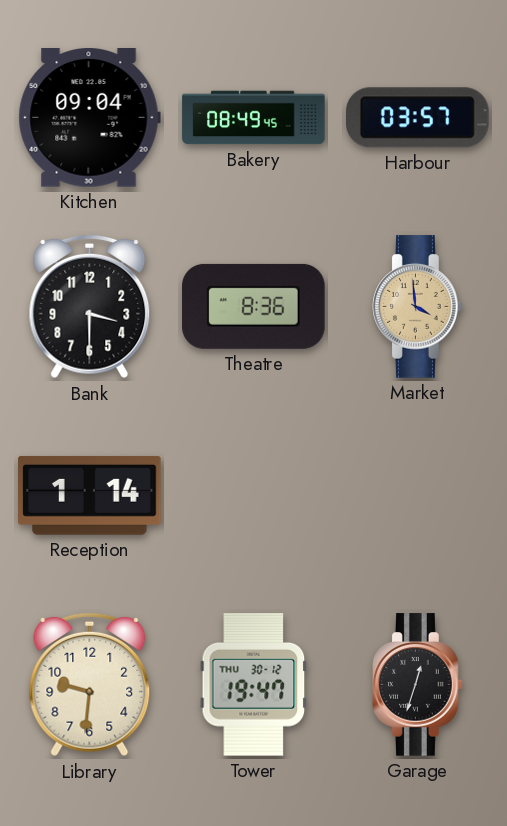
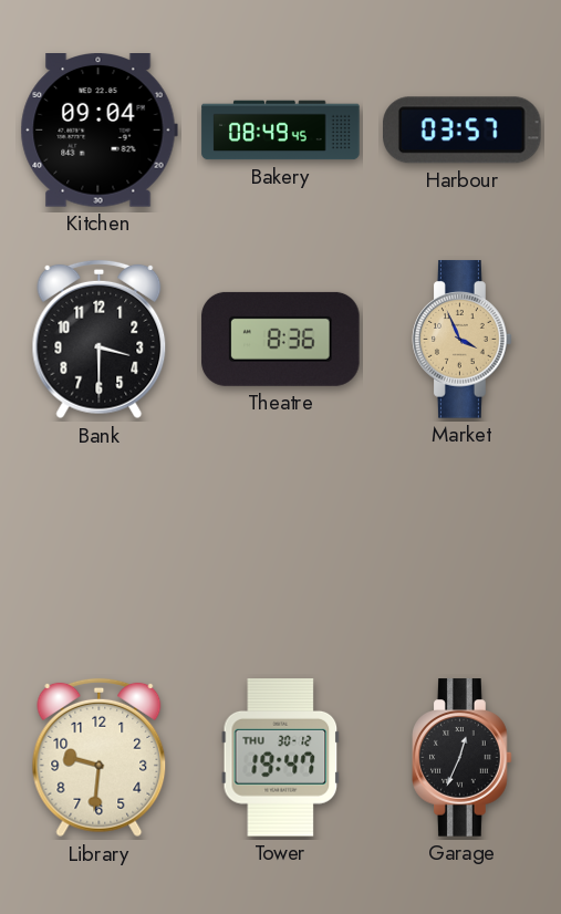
Market: 3:59 -> 3:56 (463, 340)
Reception: 1:14 -> none (90, 495)
Garage: 12:33 -> 12:34 (463, 758)
